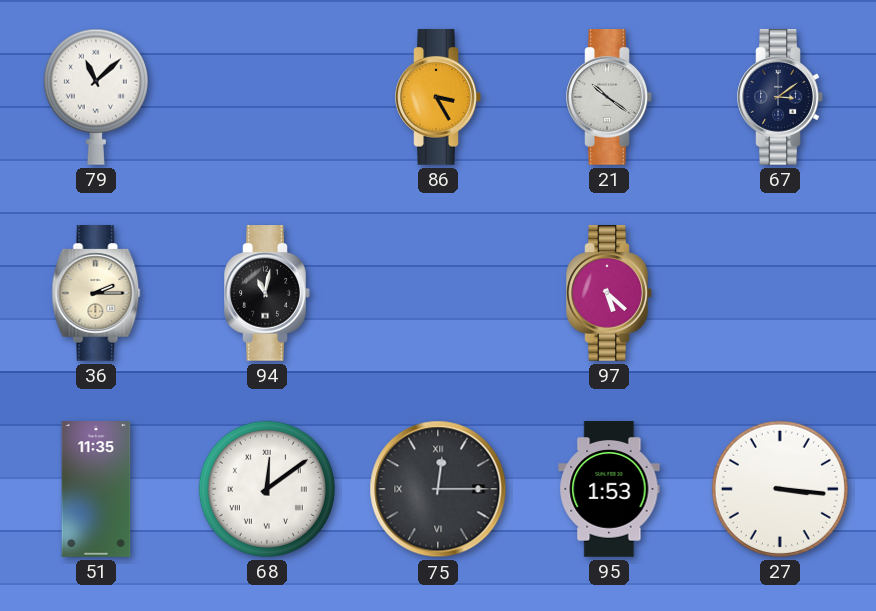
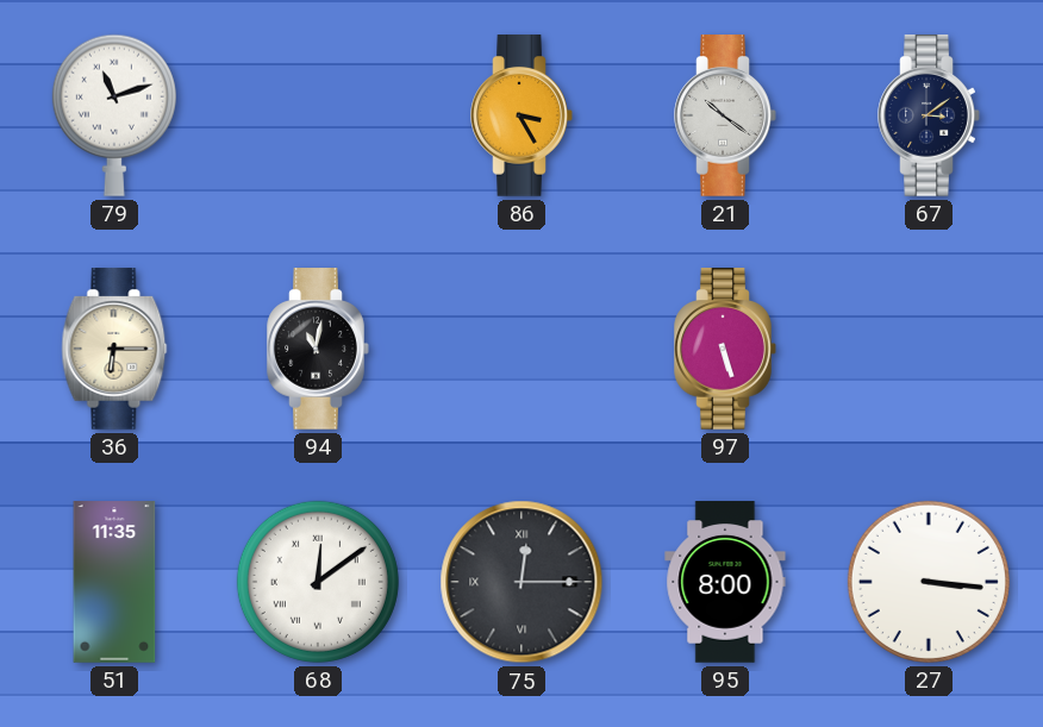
79: 11:08 -> 11:12 (114, 115)
36: 2:15 -> 6:15 (114, 349)
97: 5:22 -> 5:27 (725, 349)
95: 1:53 -> 8:00 (725, 582)
